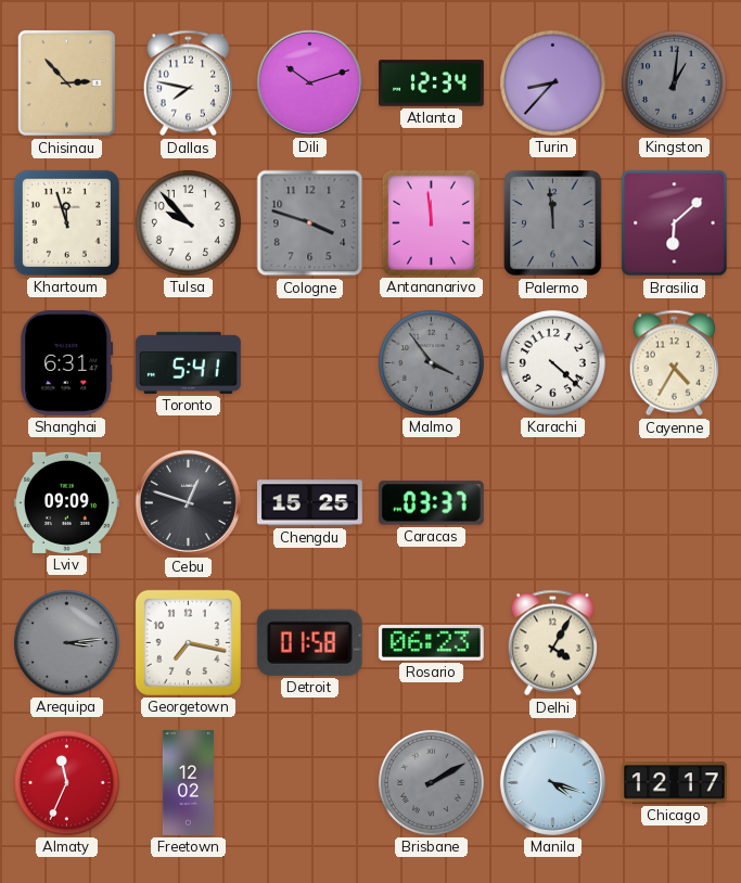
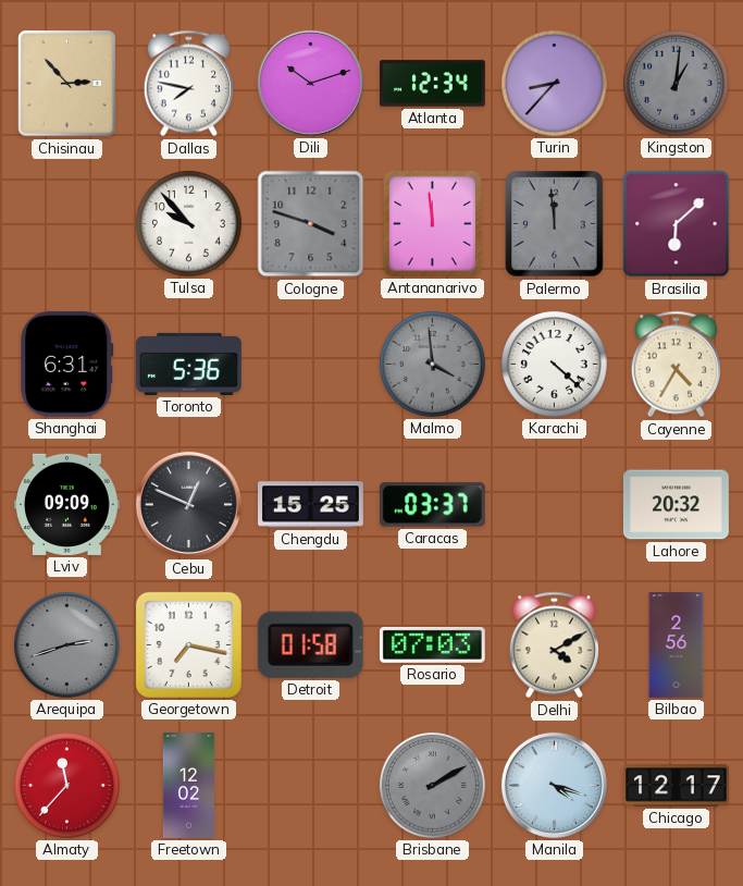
Khartoum: 11:57 -> none (66, 222)
Toronto: 5:41 -> 5:36 (188, 364)
Malmo: 3:54 -> 3:59 (432, 364)
Cebu: 12:48 -> 12:49 (188, 504)
Lahore: none -> 20:32 (676, 505)
Arequipa: 3:14 -> 2:42 (66, 644)
Rosario: 06:23 -> 07:03 (432, 644)
Delhi: 4:05 -> 4:10 (554, 645)
Bilbao: none -> 2:56 (677, 645)
Almaty: 11:34 -> 11:37 (66, 785)
